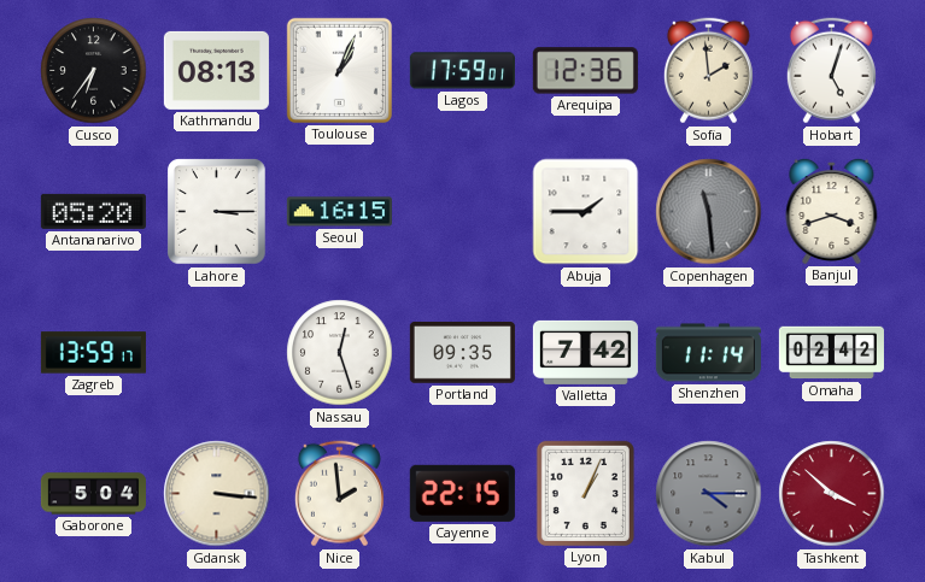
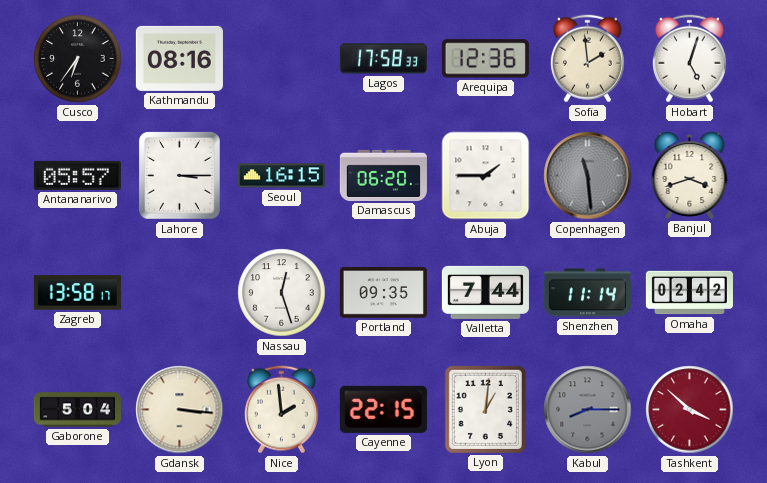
Kathmandu: 08:13 -> 08:16 (179, 58)
Toulouse: 1:04 -> none (339, 70)
Lagos: 17:59 -> 17:58 (383, 59)
Antananarivo: 05:20 -> 05:57 (77, 175)
Damascus: none -> 06:20 (383, 175)
Zagreb: 13:59 -> 13:58 (77, 293)
Valletta: 7:42 -> 7:44 (485, 292)
Lyon: 1:04 -> 1:01 (485, 409)
Kabul: 4:15 -> 8:15 (588, 410)
